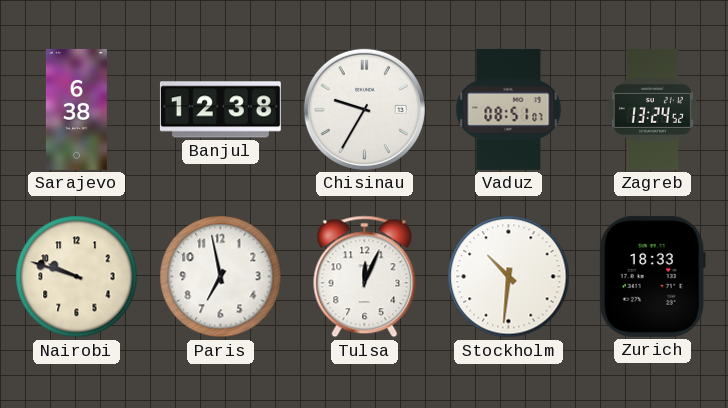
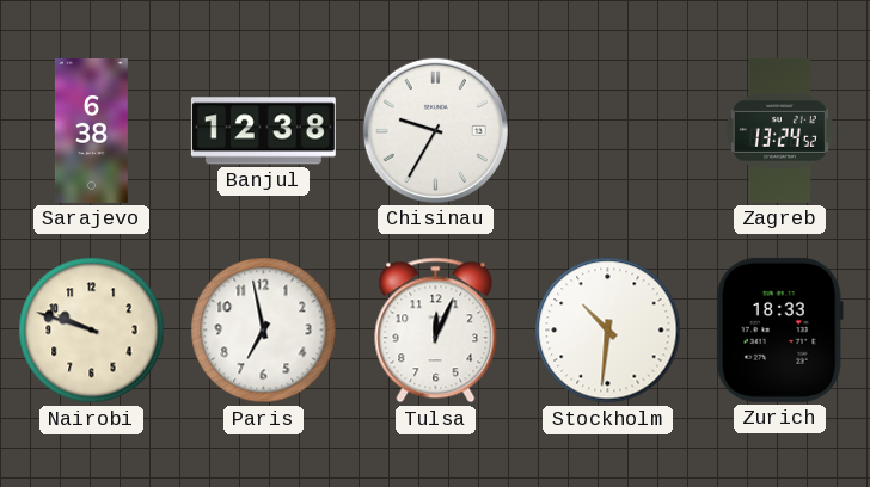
Vaduz: 08:51 -> none (509, 109)
